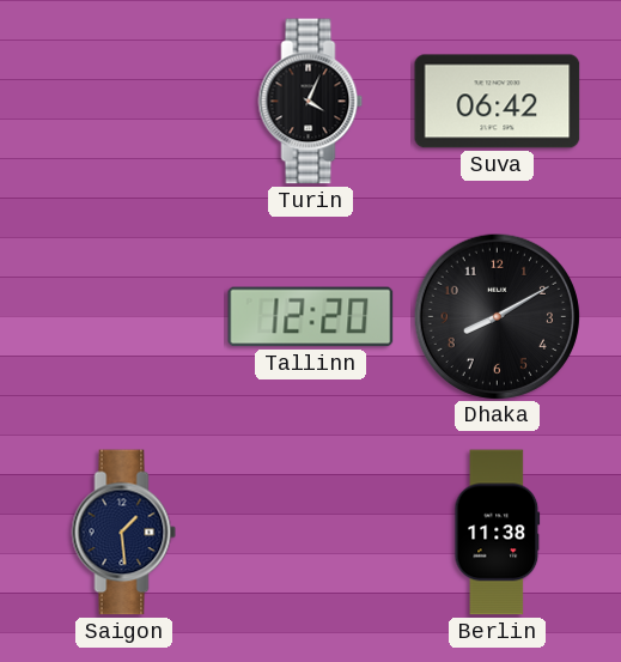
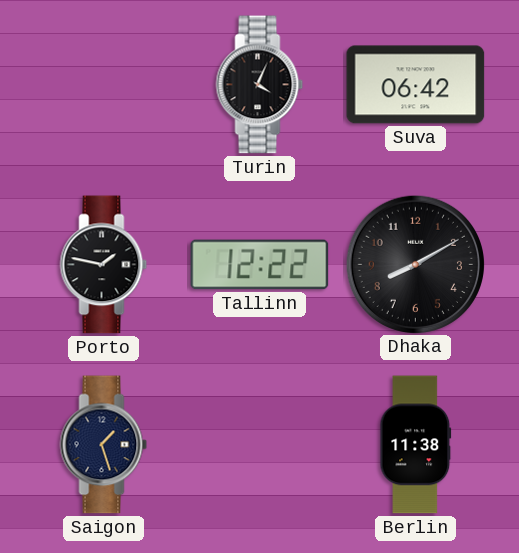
Porto: none -> 1:47 (104, 265)
Tallinn: 12:20 -> 12:22 (260, 265)
Saigon: 1:29 -> 1:27 (104, 445)
